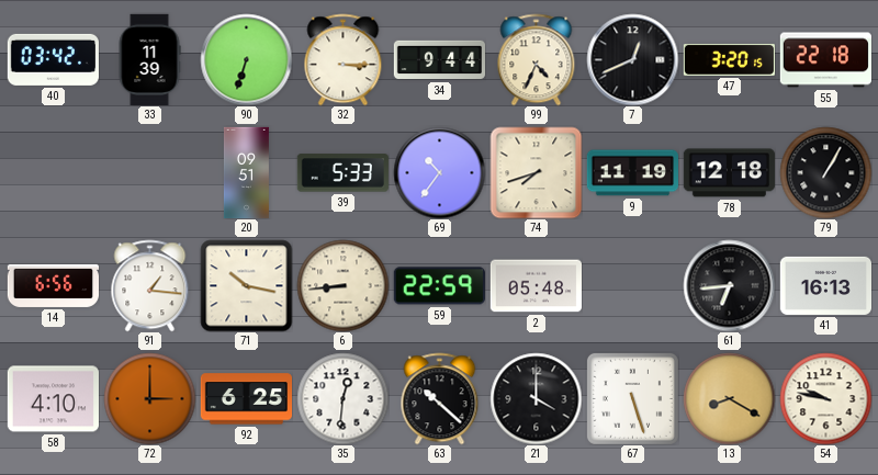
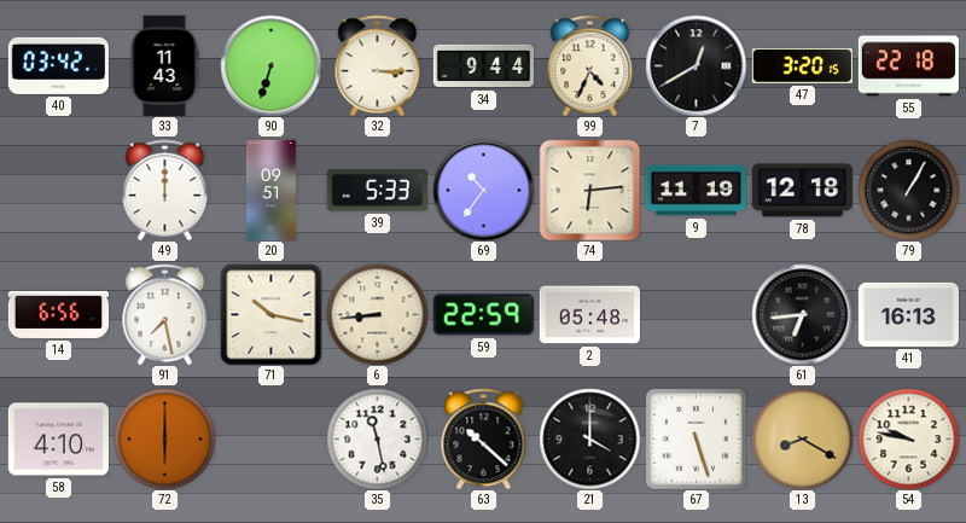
33: 11:39 -> 11:43 (164, 65)
7: 12:41 -> 12:40 (696, 65)
49: none -> 12:00 (165, 190)
74: 7:42 -> 6:14 (589, 190)
91: 1:16 -> 7:28 (165, 314)
72: 3:00 -> 6:00 (164, 438)
92: 6:25 -> none (246, 399)
35: 12:31 -> 11:28 (377, 438)
